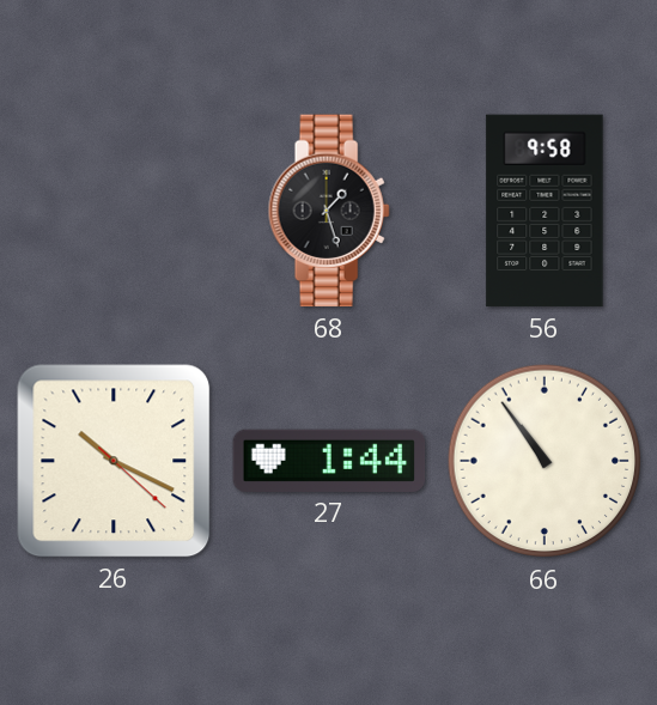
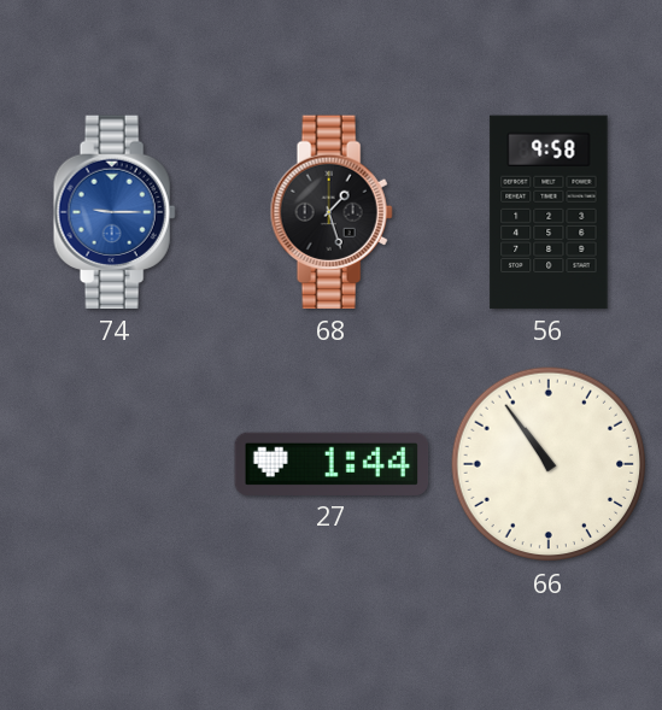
74: none -> 9:15 (115, 212)
26: 10:19 -> none (114, 461)
